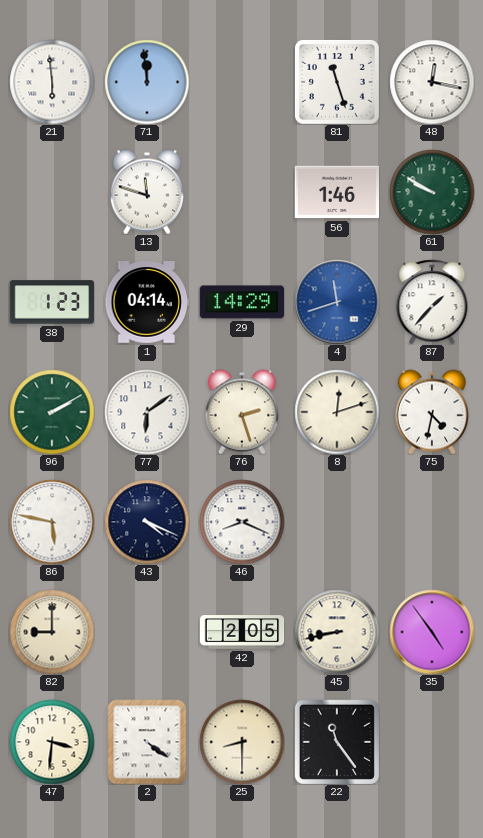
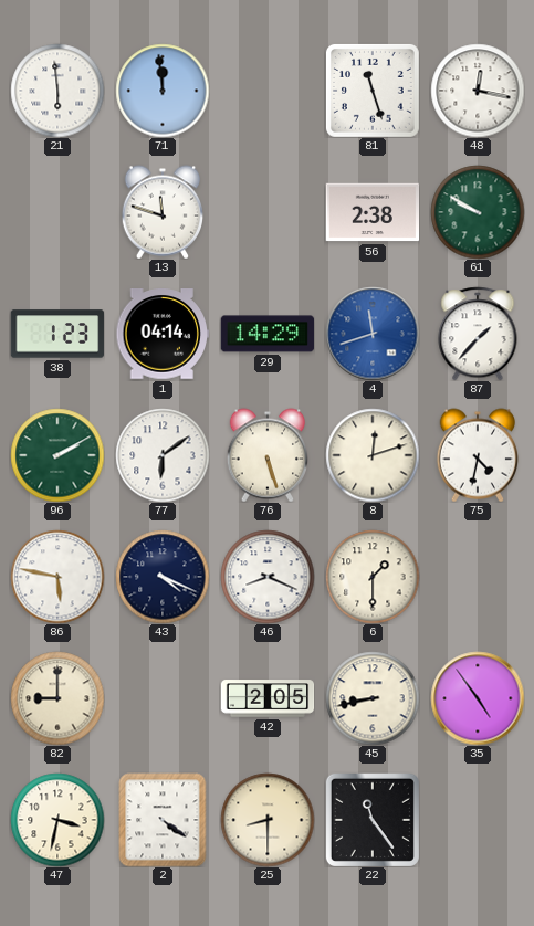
56: 1:46 -> 2:38 (373, 212)
76: 2:27 -> 5:27 (266, 455)
6: none -> 1:30 (373, 577)
47: 3:31 -> 3:32 (57, 820)
